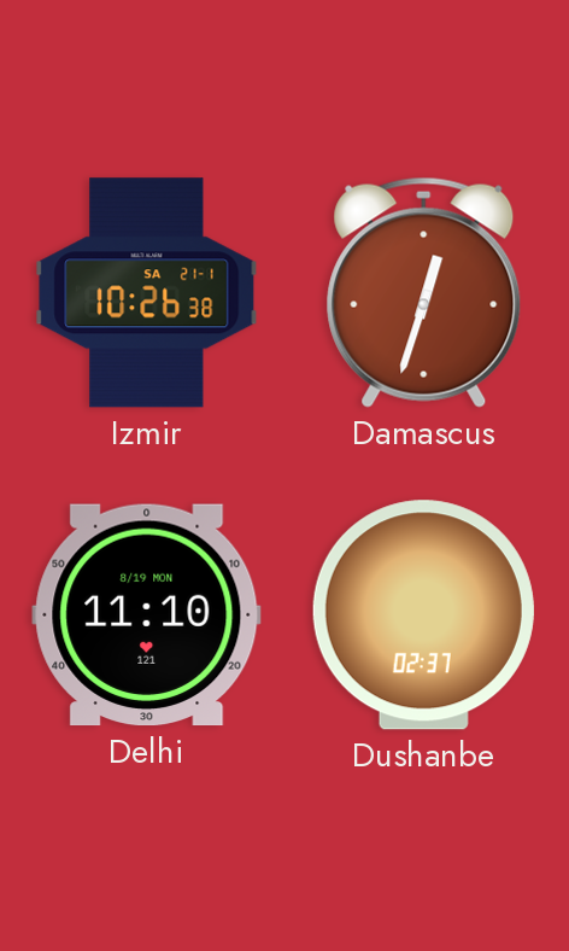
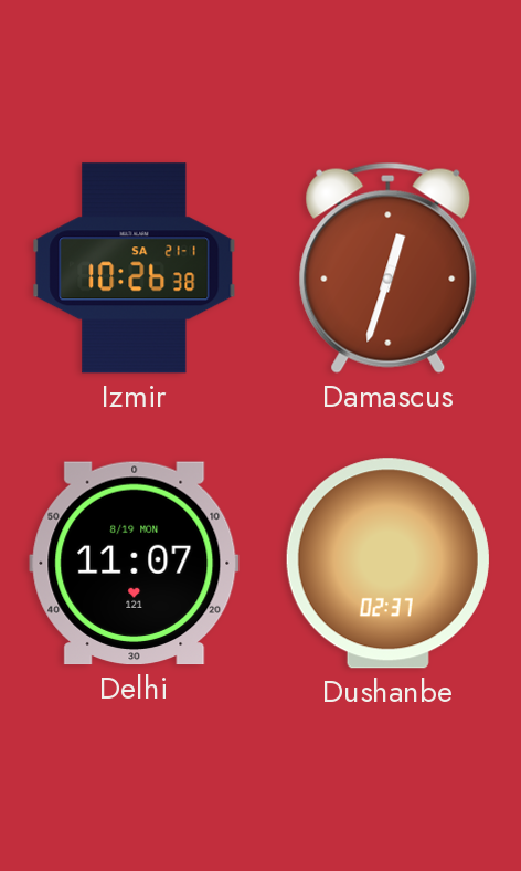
Delhi: 11:10 -> 11:07 (135, 564)
